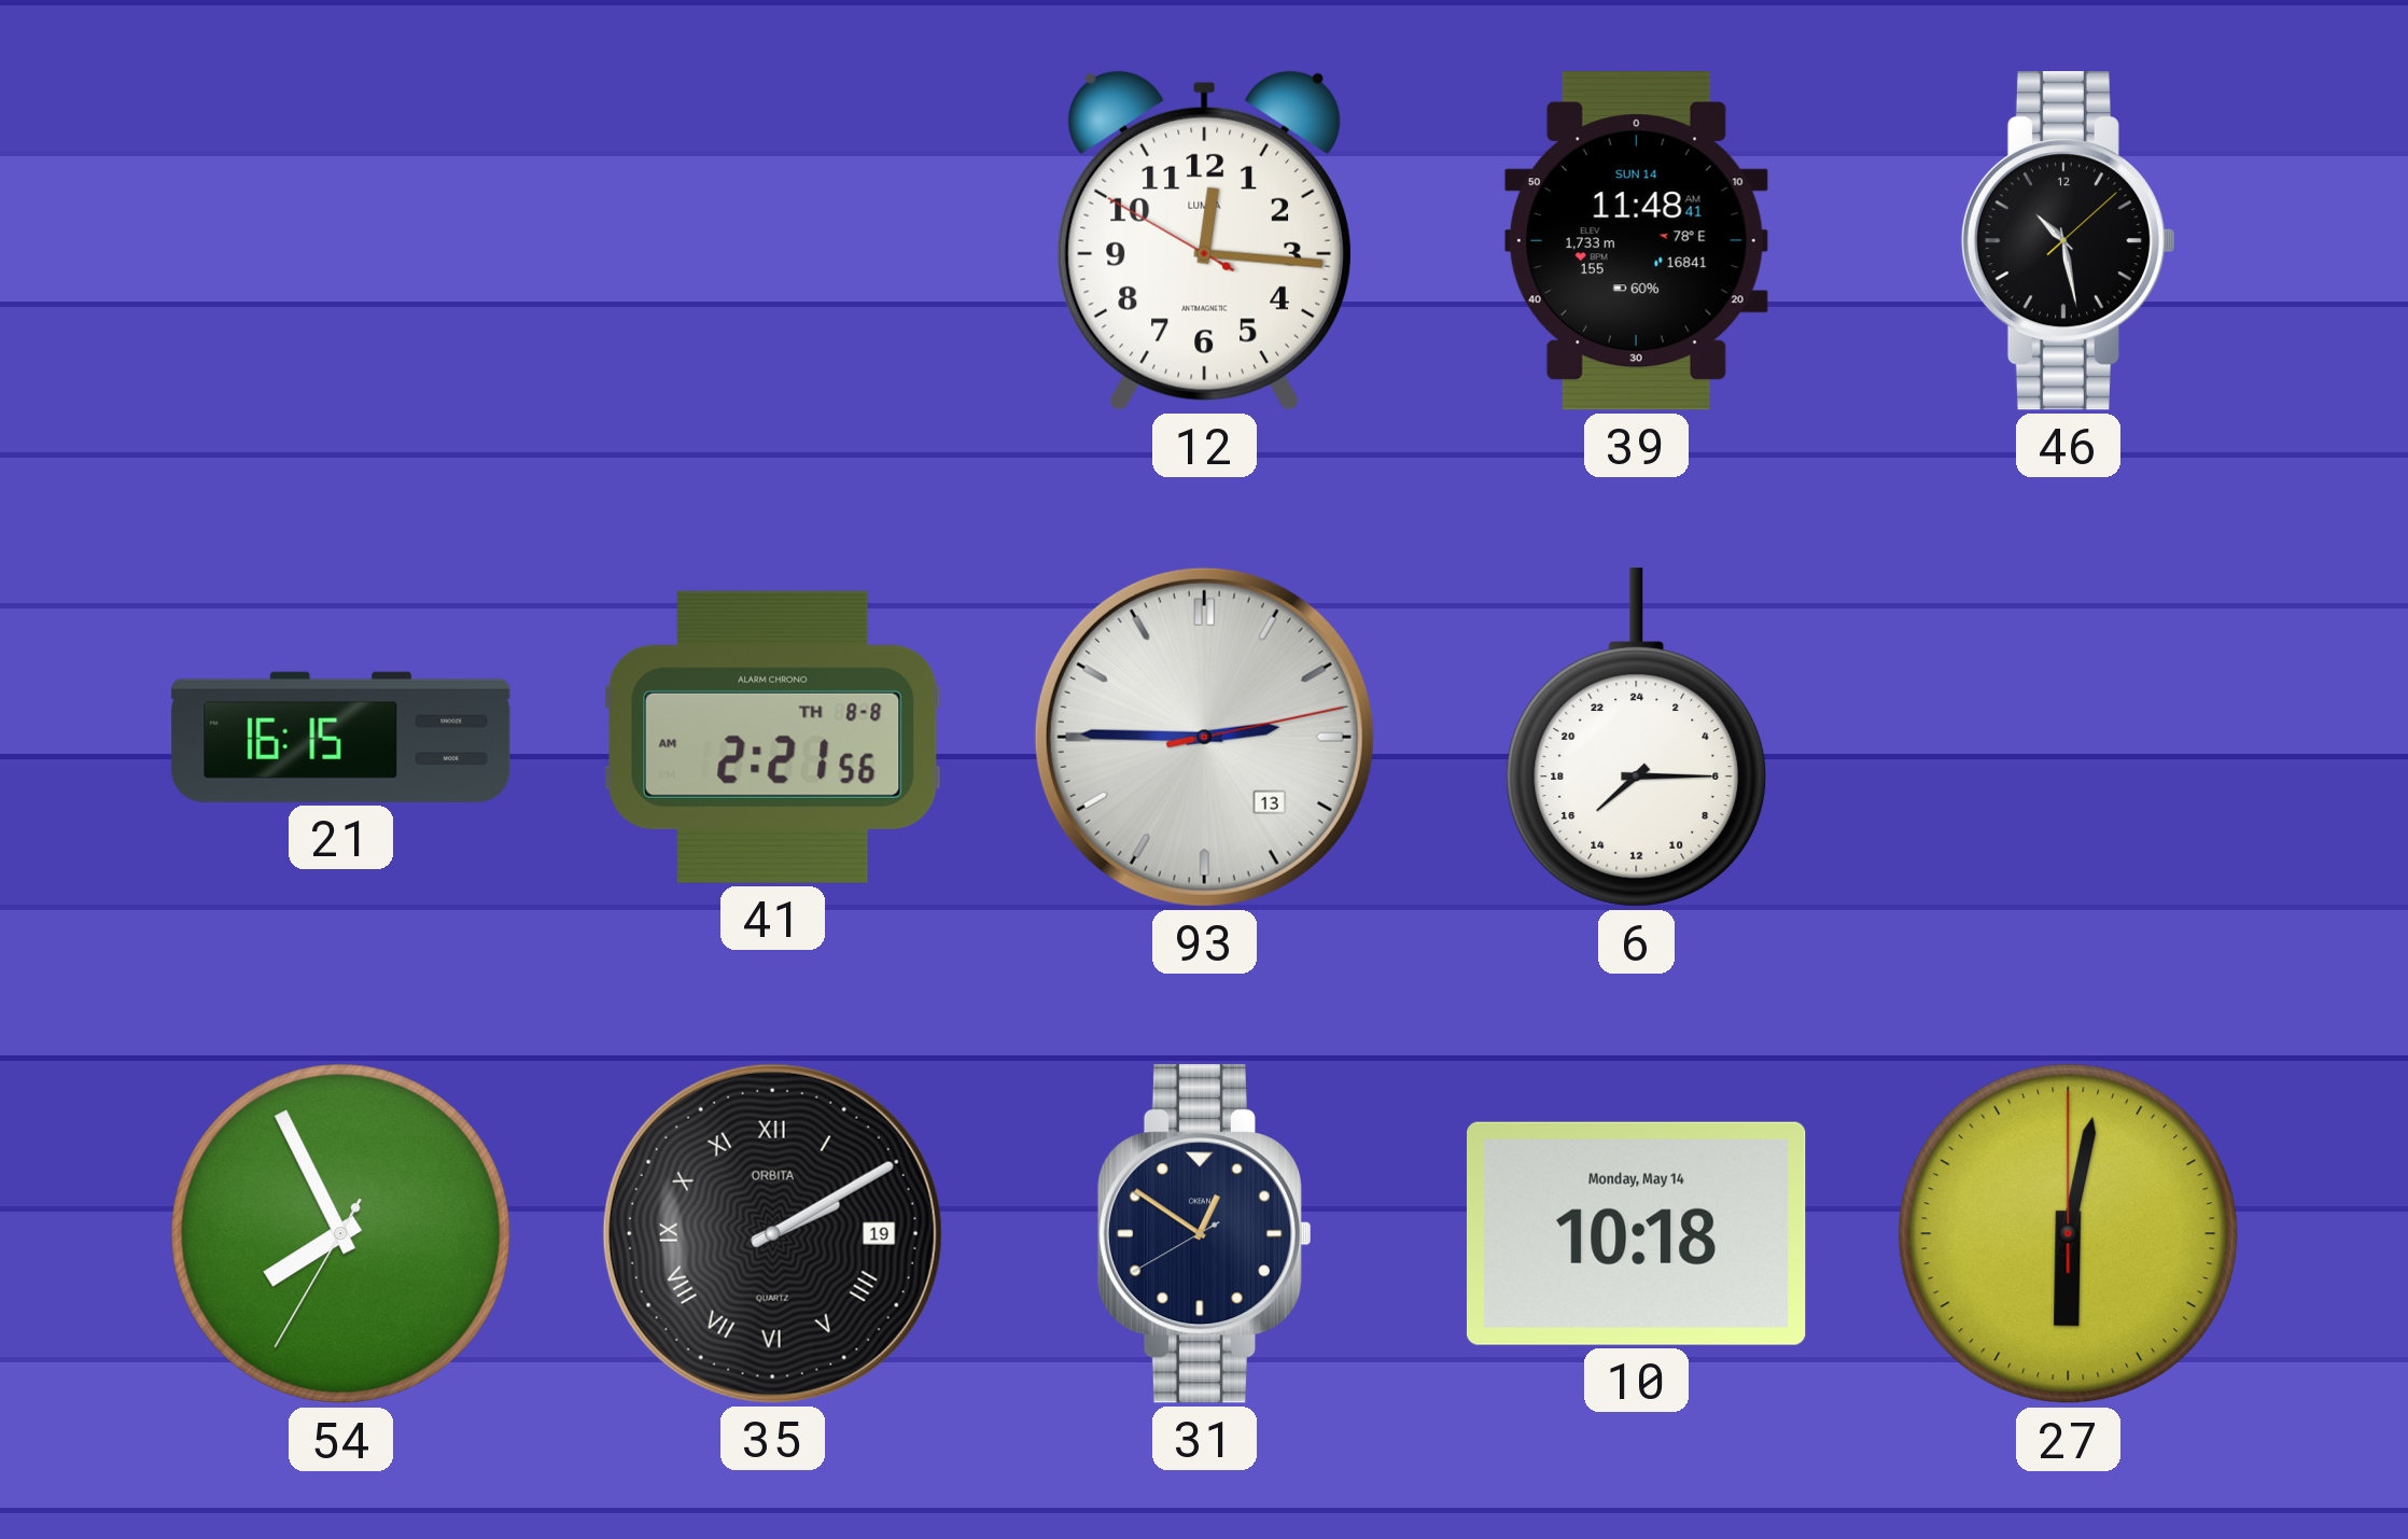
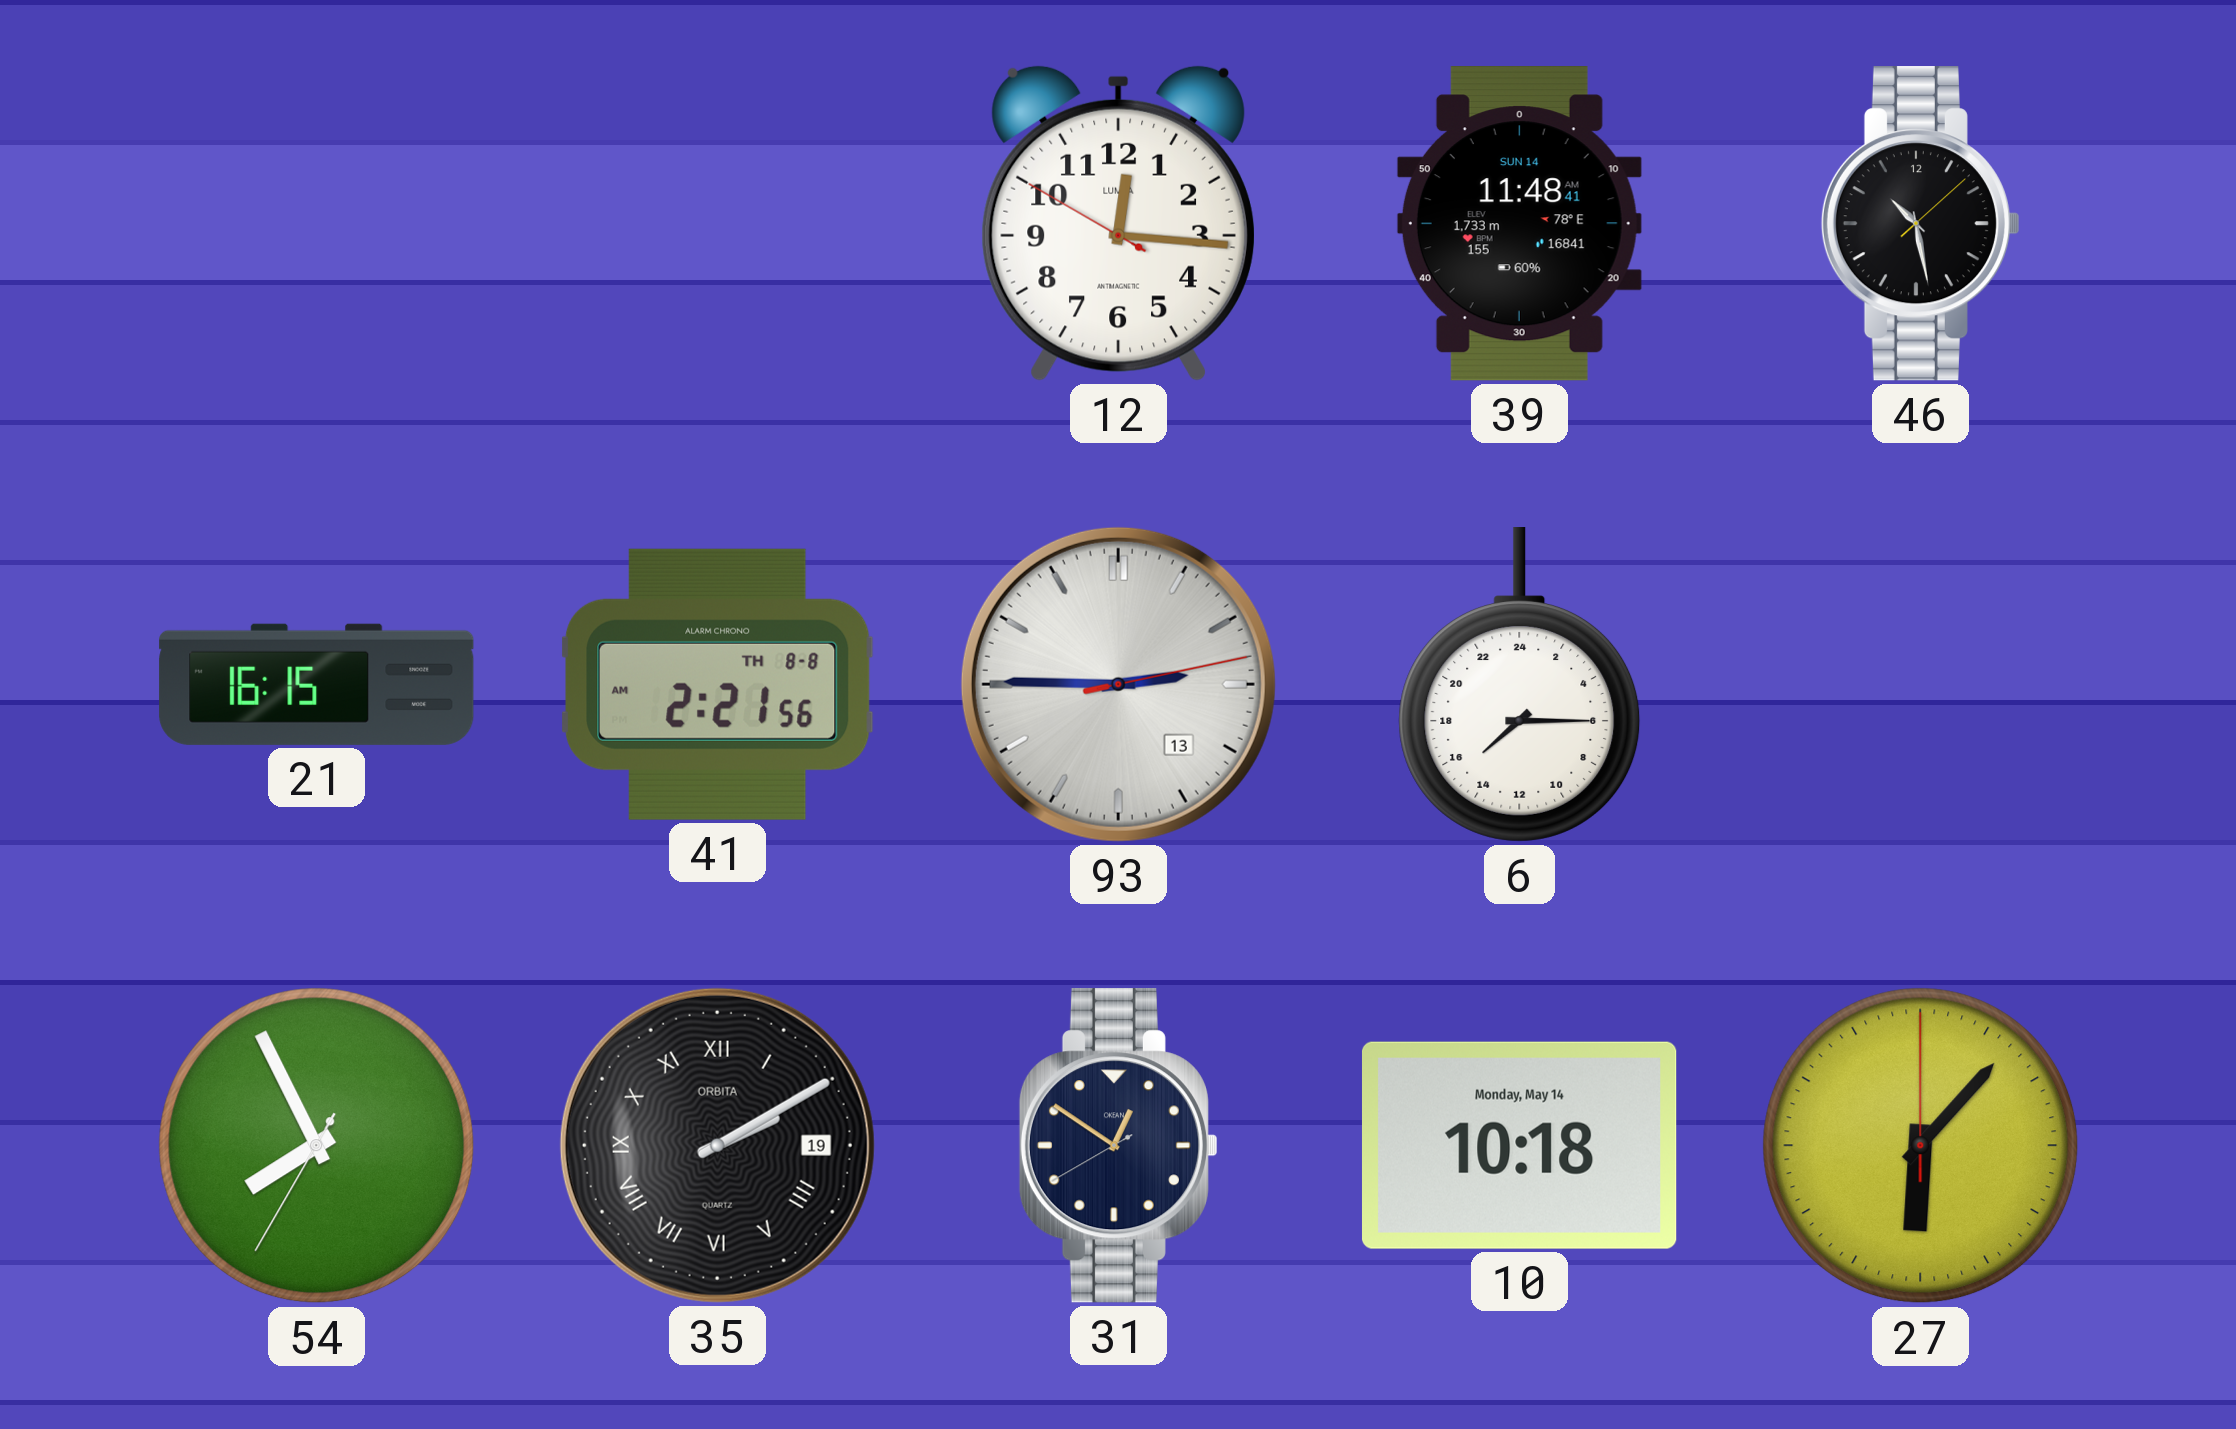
27: 6:02 -> 6:07 (1921, 1146)
